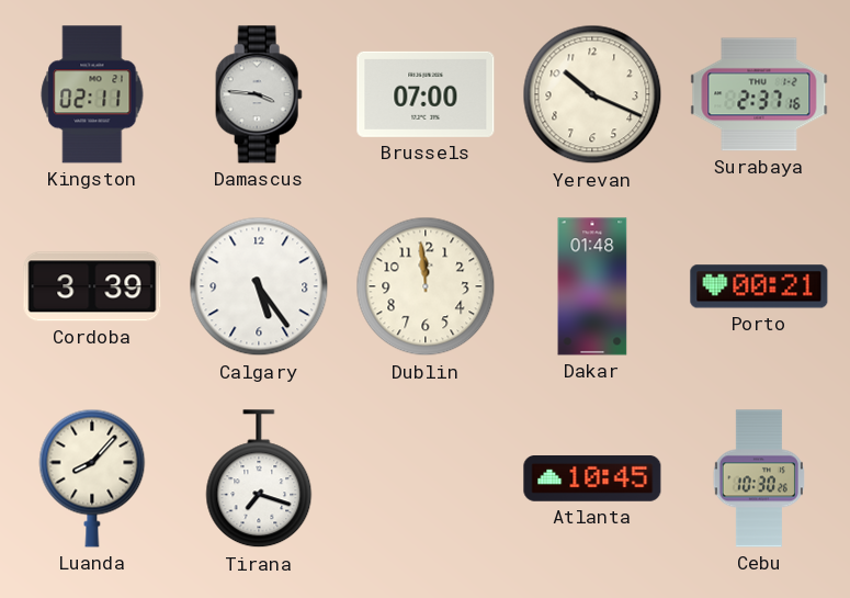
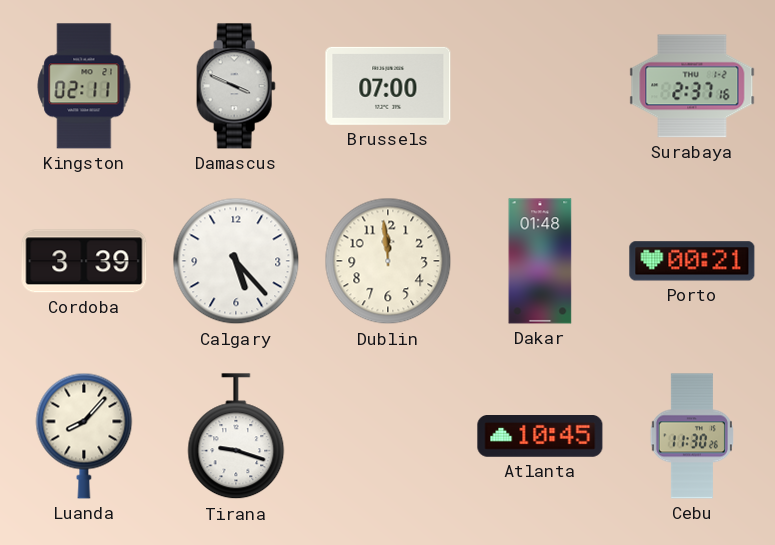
Damascus: 3:46 -> 3:49 (236, 86)
Yerevan: 10:19 -> none (592, 94)
Calgary: 5:24 -> 5:23 (236, 261)
Tirana: 7:18 -> 9:18 (236, 437)
Cebu: 10:30 -> 11:30 (692, 436)
